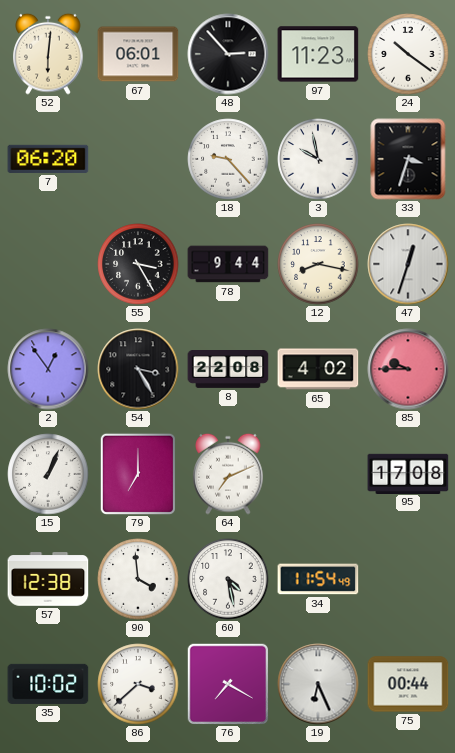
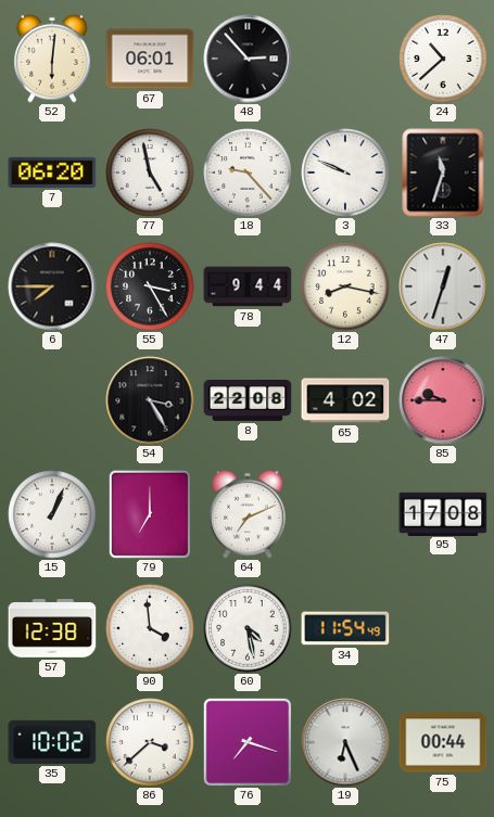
97: 11:23 -> none (318, 54)
24: 10:21 -> 10:38 (443, 59)
77: none -> 4:58 (150, 173)
3: 9:58 -> 9:49 (345, 173)
33: 3:33 -> 11:33 (443, 173)
6: none -> 7:45 (52, 286)
2: 12:54 -> none (48, 369)
76: 7:20 -> 7:18 (248, 742)
